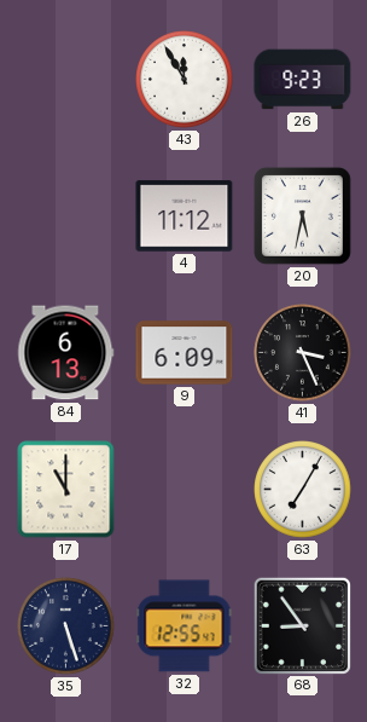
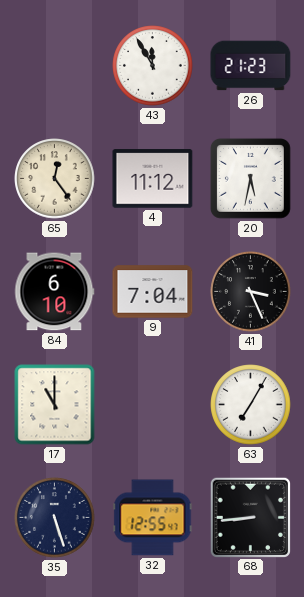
26: 9:23 -> 21:23 (251, 66)
65: none -> 12:24 (55, 179)
84: 6:13 -> 6:10 (55, 292)
9: 6:09 -> 7:04 (153, 292)
68: 8:54 -> 8:44 (250, 517)
